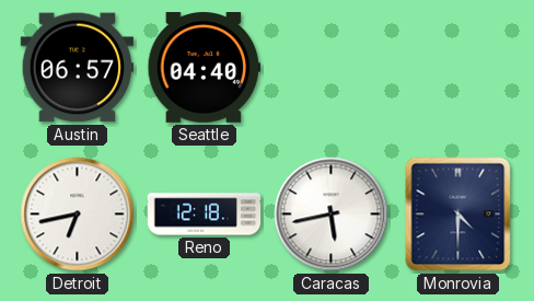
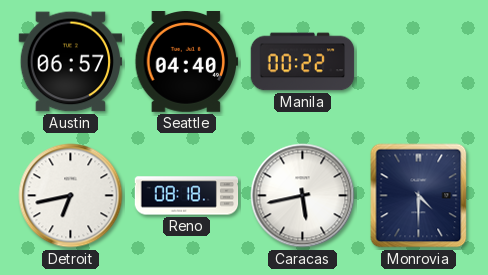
Manila: none -> 00:22 (303, 62)
Reno: 12:18 -> 08:18 (187, 196)
